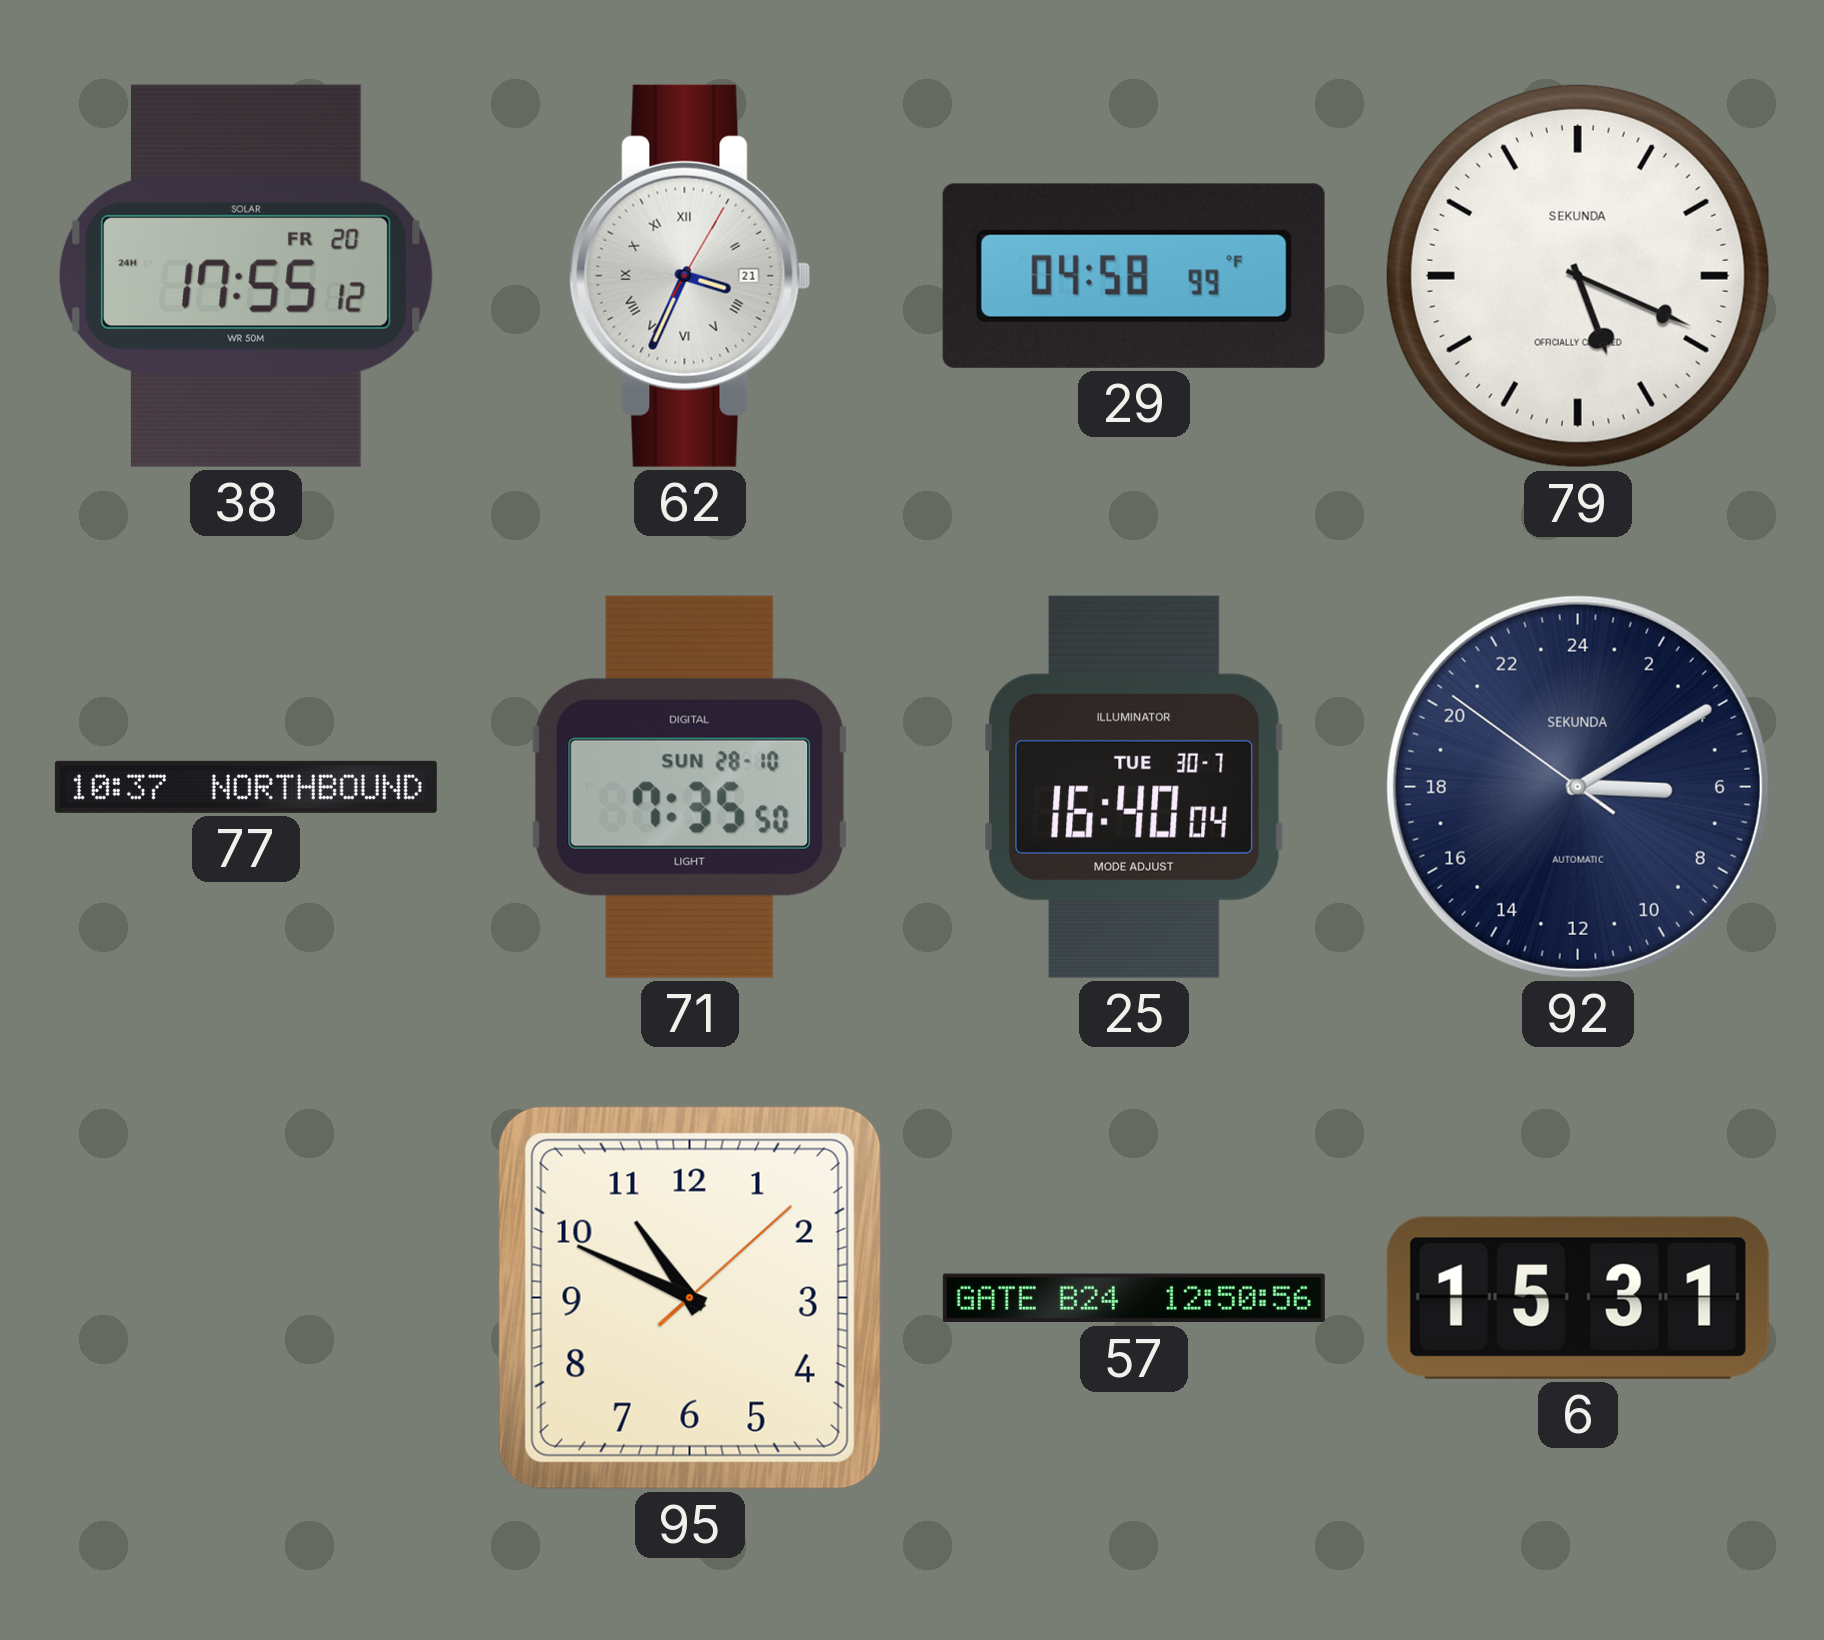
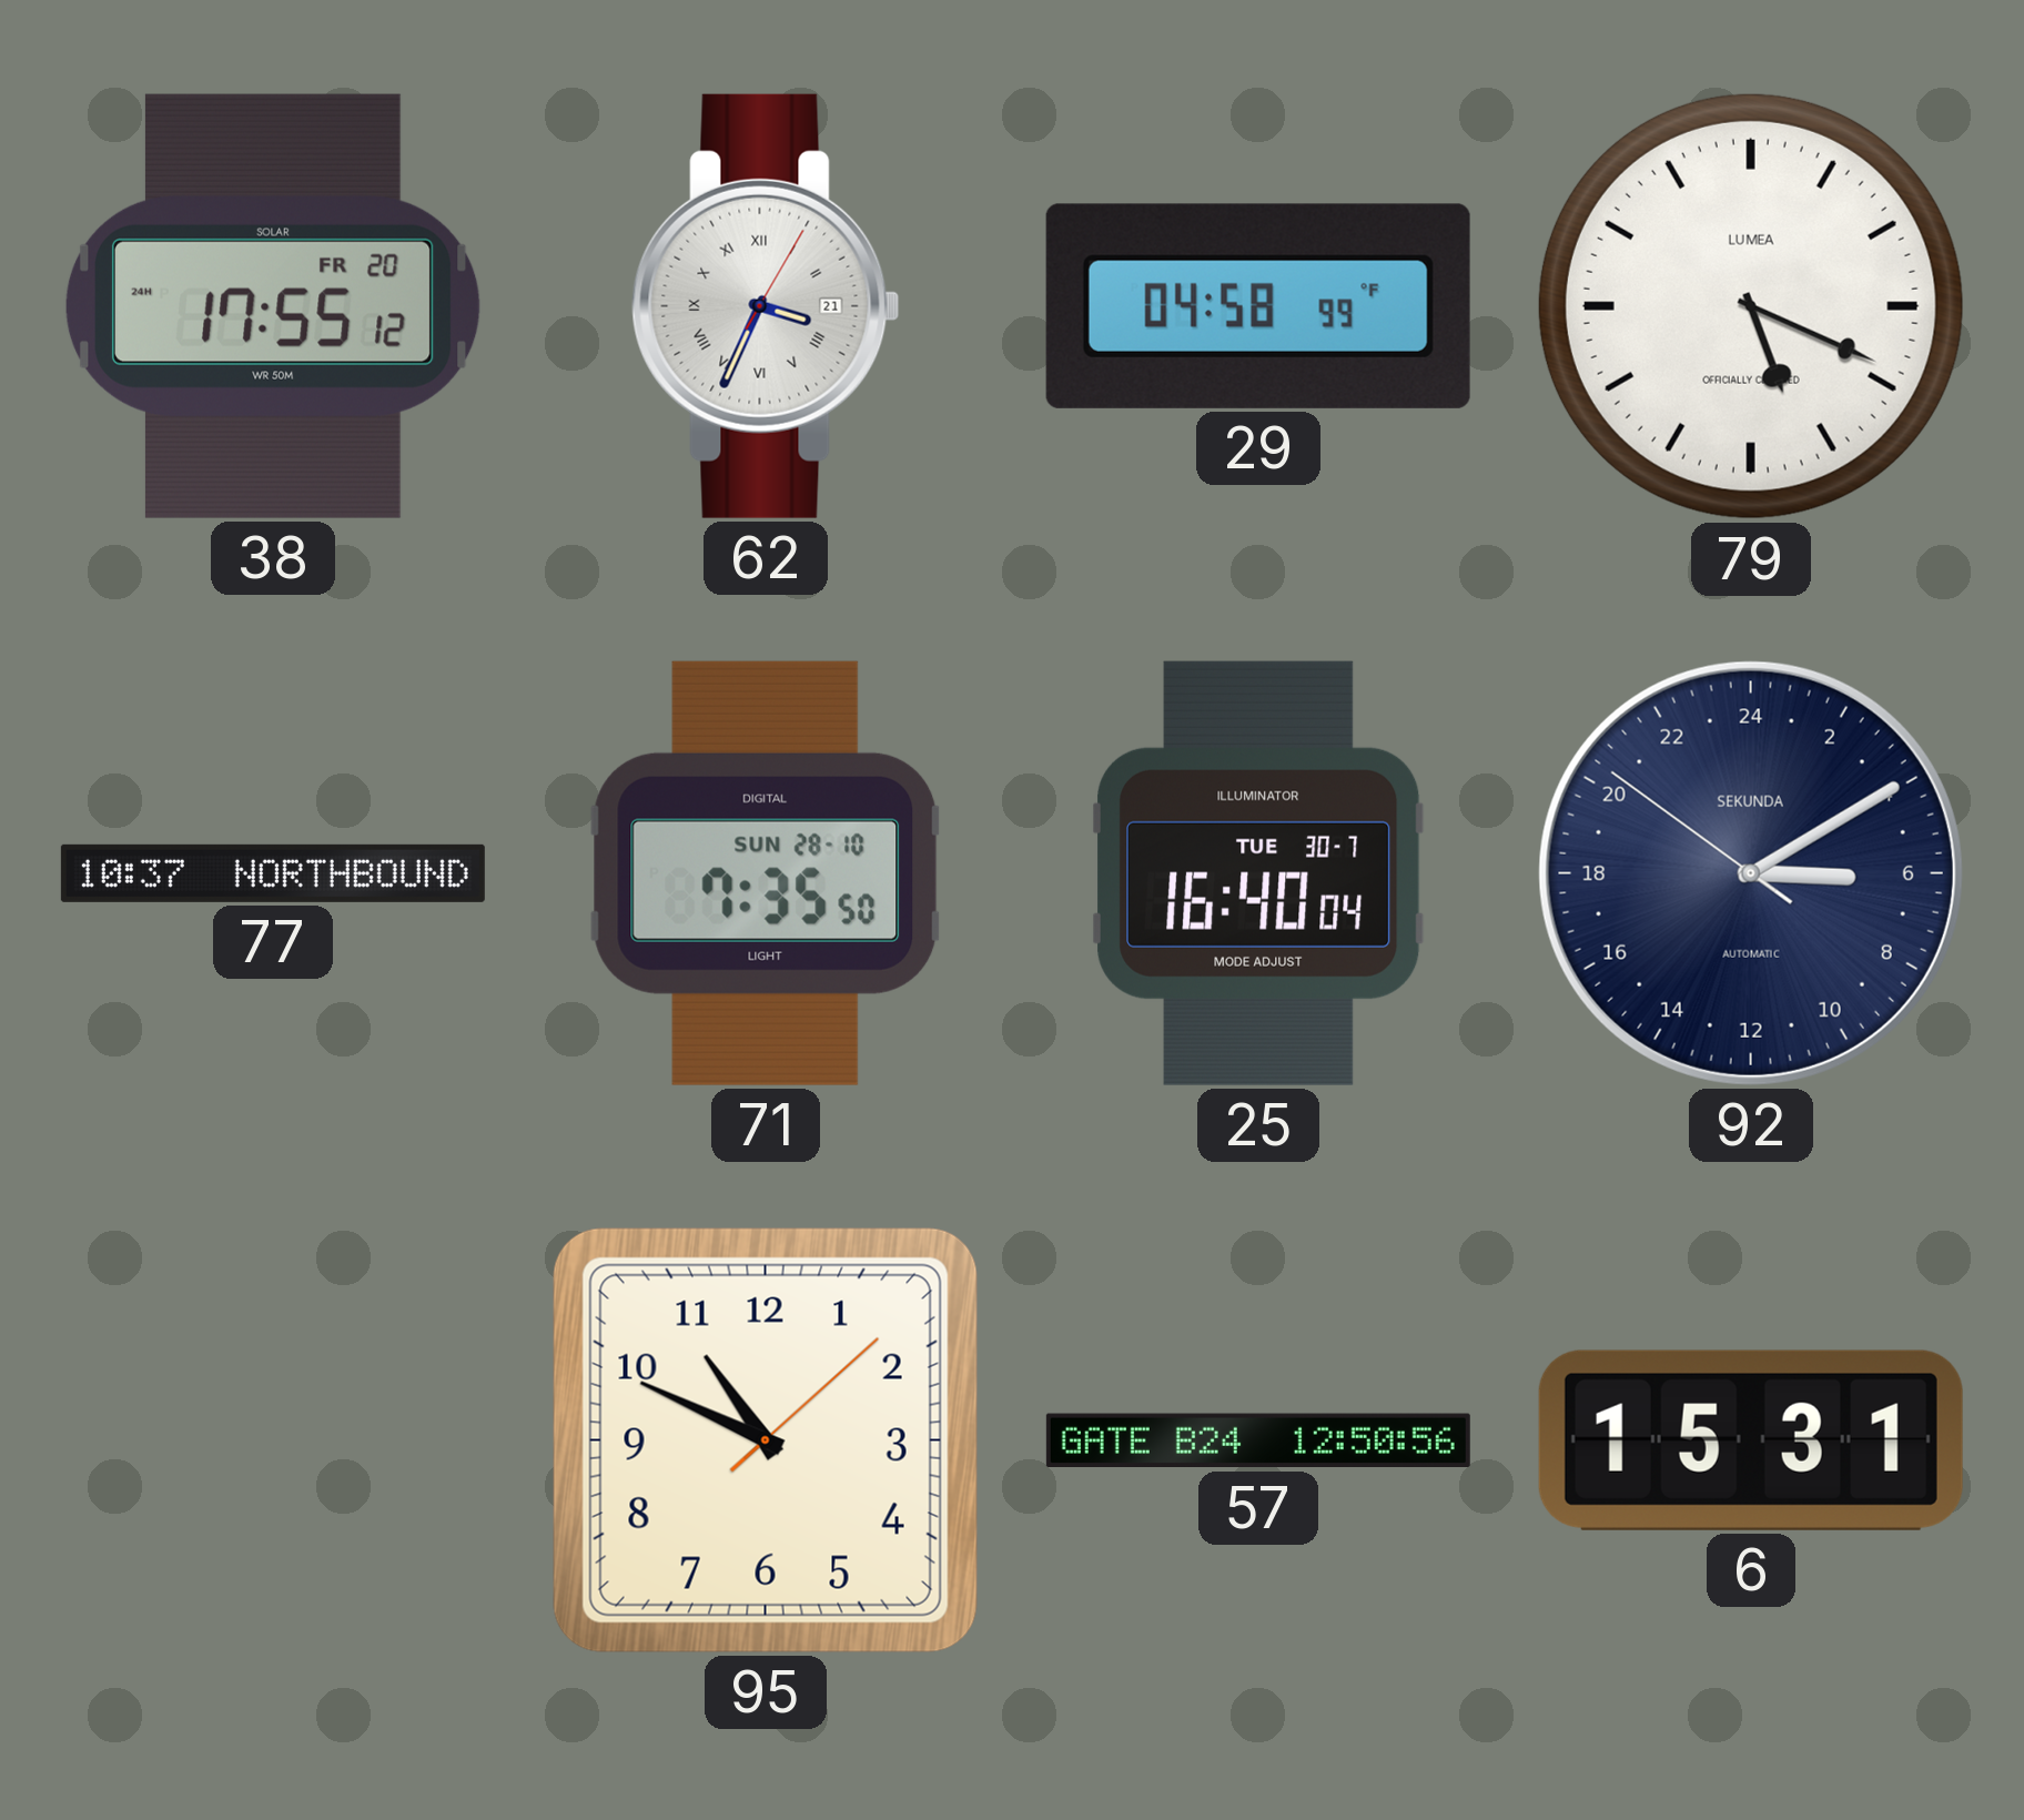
79 brand: SEKUNDA -> LUMEA (1751, 306)
